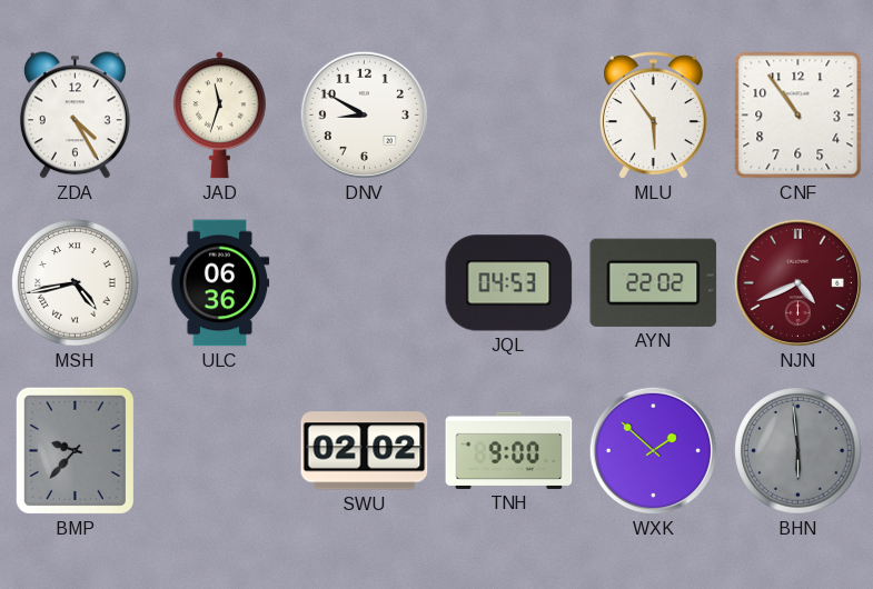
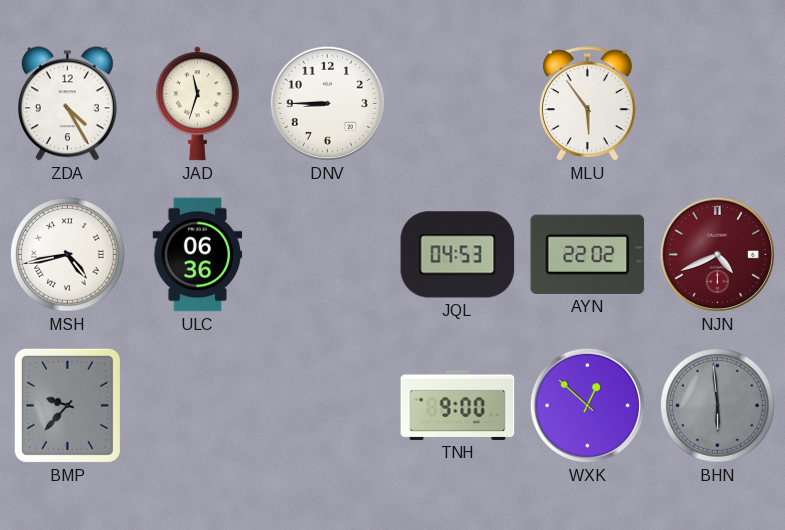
DNV: 8:50 -> 8:45 (327, 103)
CNF: 10:54 -> none (798, 116)
SWU: 02:02 -> none (365, 451)
WXK: 1:52 -> 12:52 (587, 405)
